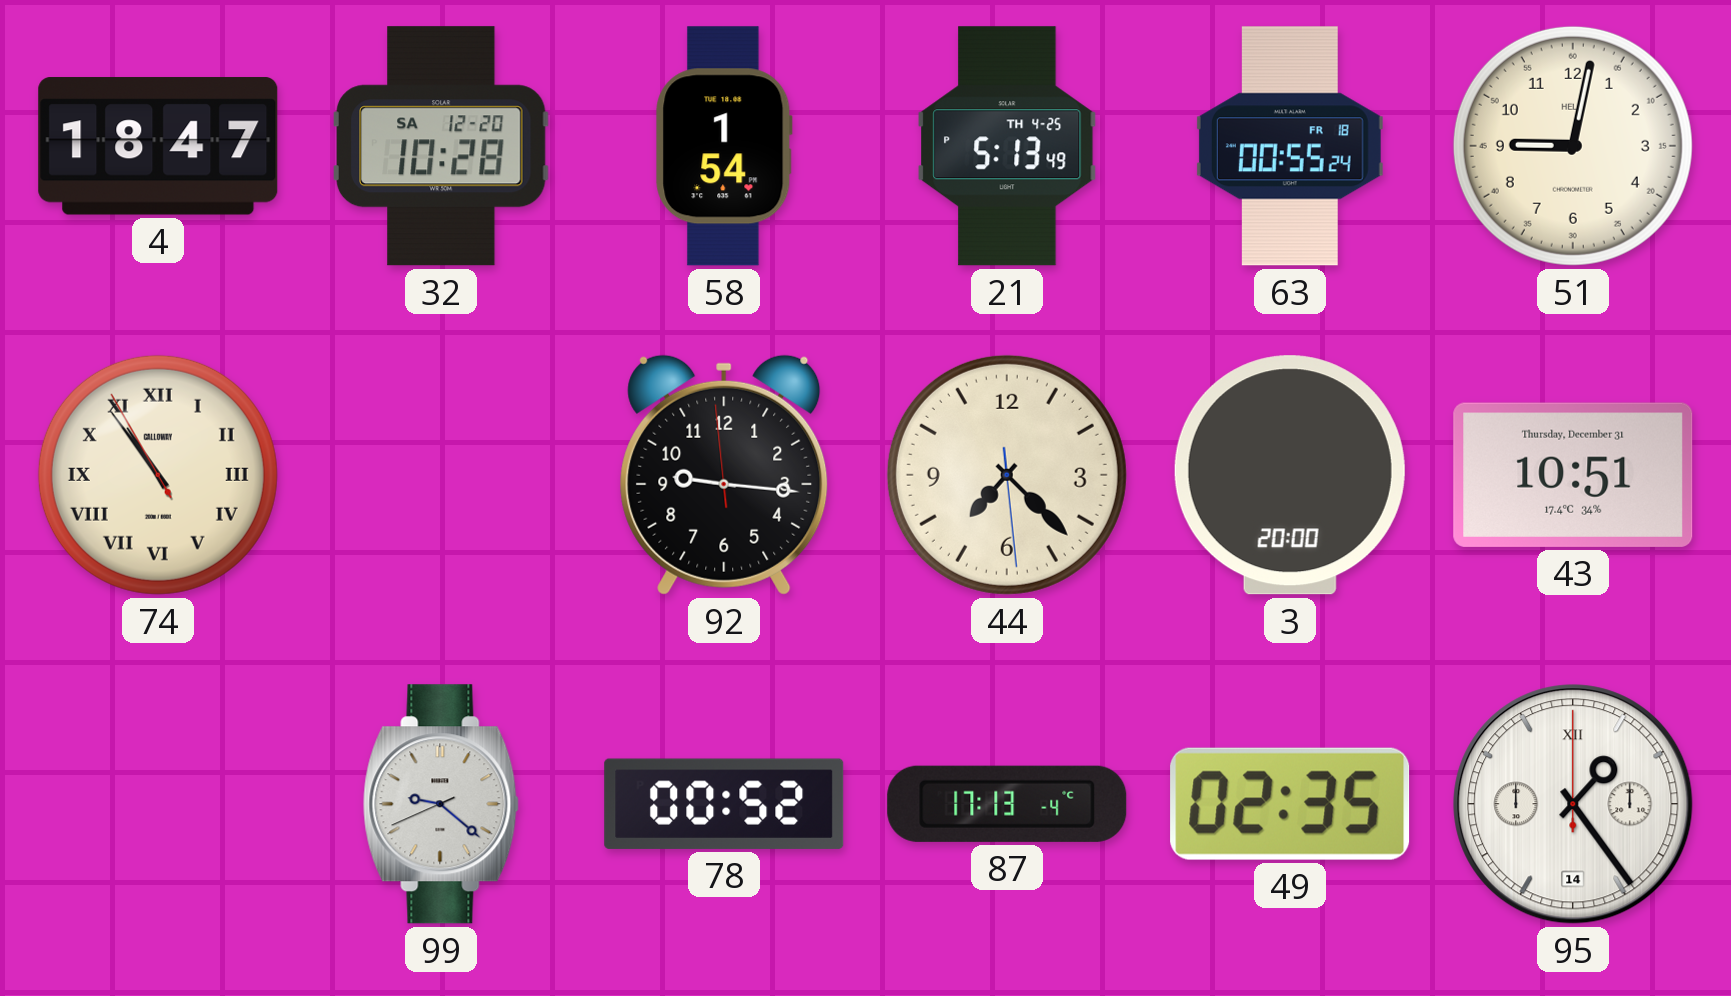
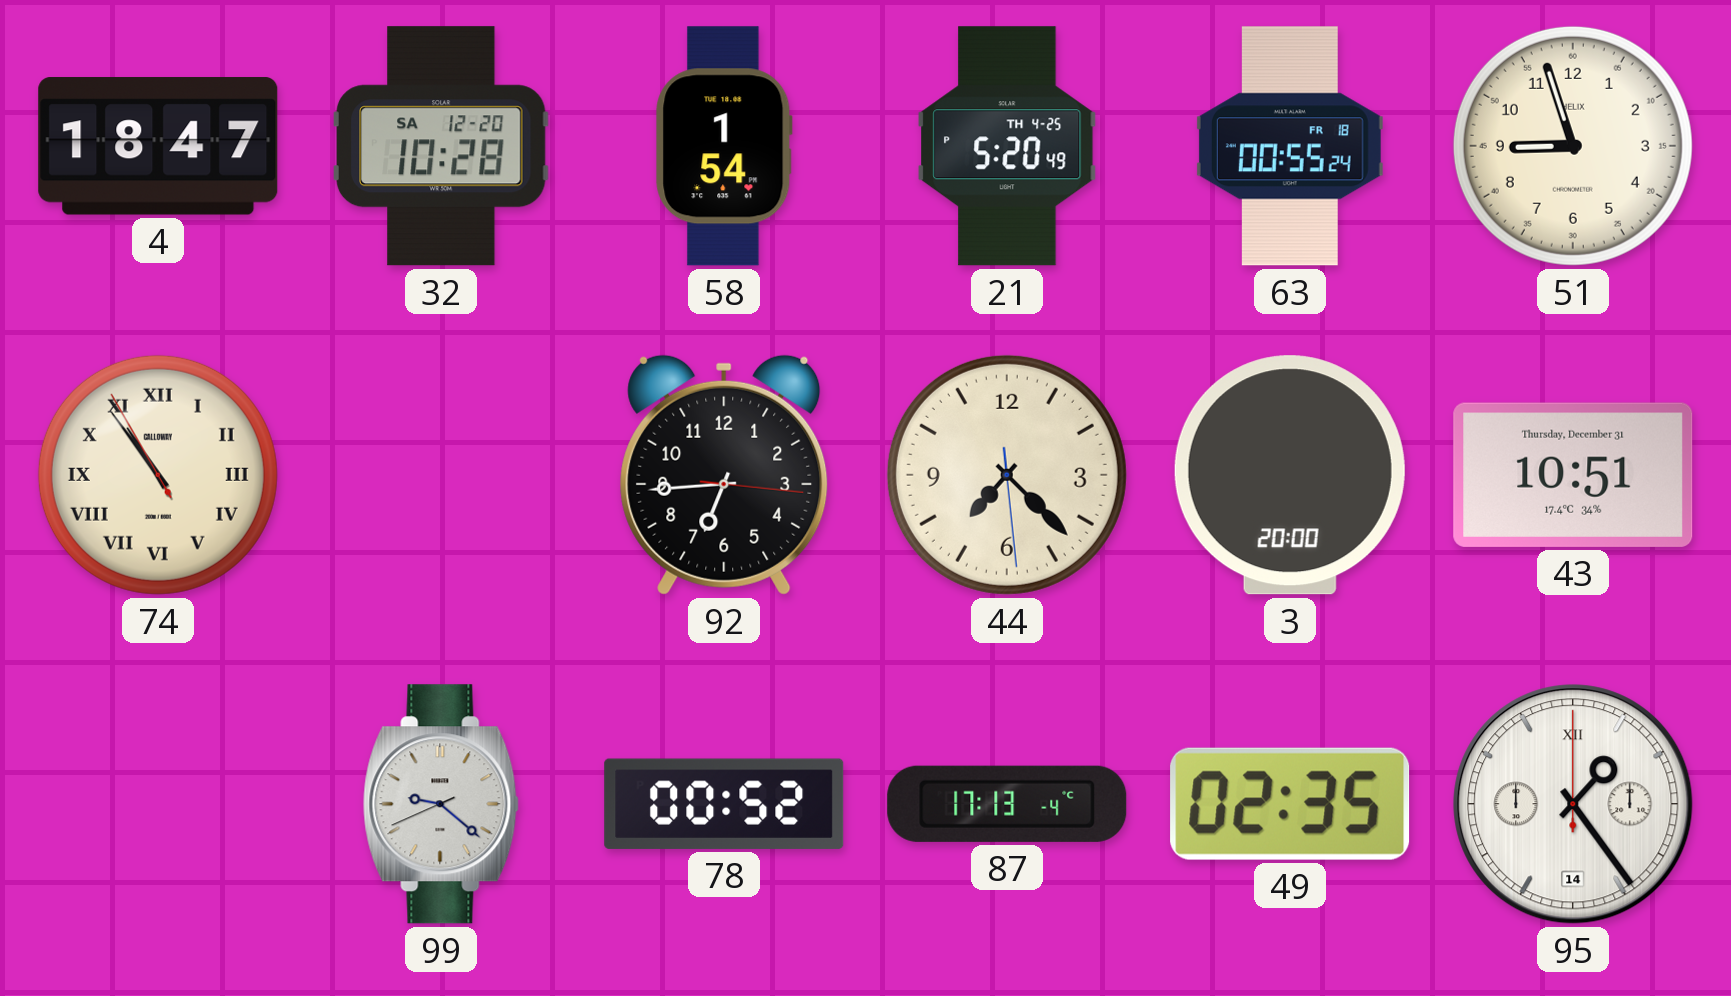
21: 5:13 -> 5:20 (1007, 146)
51: 9:02 -> 8:57 (1573, 146)
92: 9:15 -> 6:44 (724, 475)
